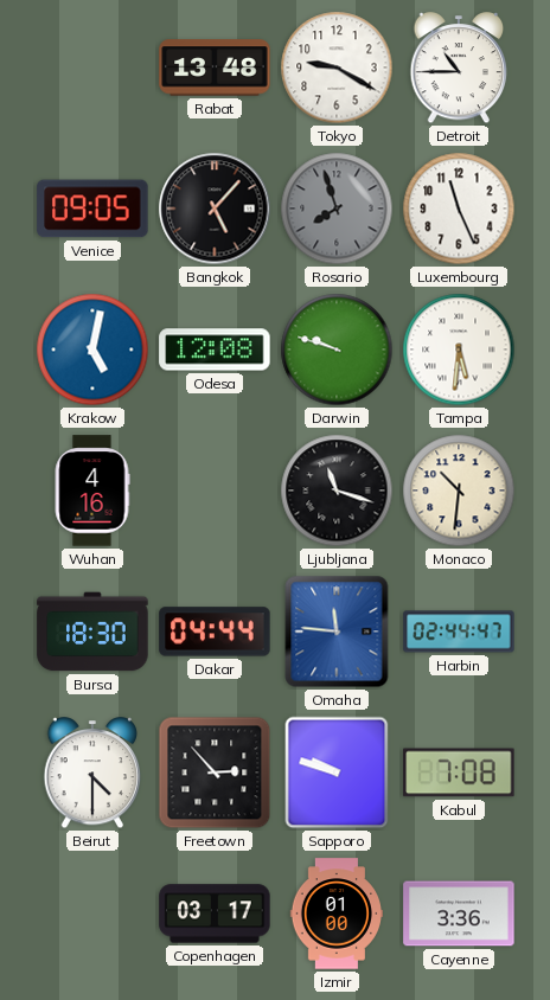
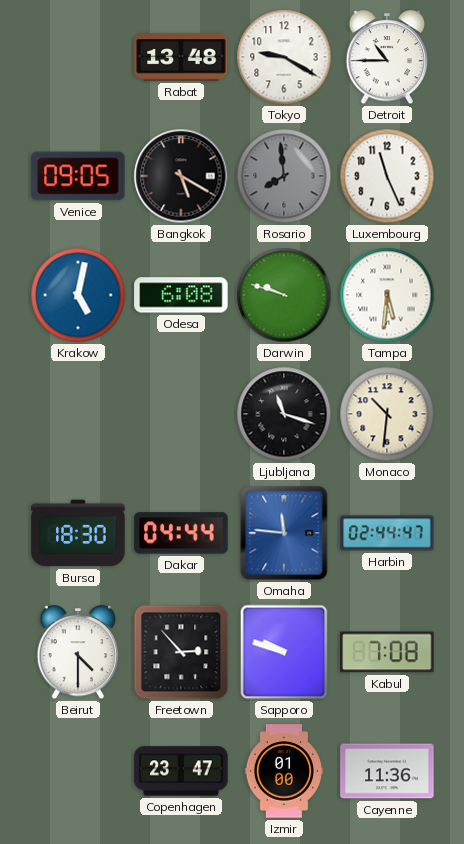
Bangkok: 5:07 -> 5:20 (181, 176)
Rosario: 7:57 -> 7:59 (284, 176)
Odesa: 12:08 -> 6:08 (181, 295)
Wuhan: 4:16 -> none (92, 491)
Copenhagen: 03:17 -> 23:47 (181, 771)
Cayenne: 3:36 -> 11:36 (387, 771)
